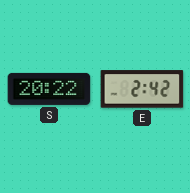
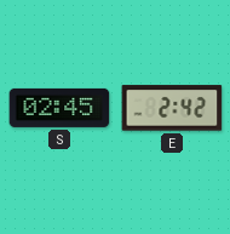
S: 20:22 -> 02:45 (59, 108)
